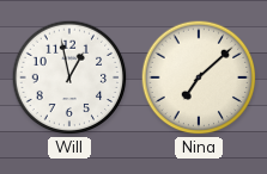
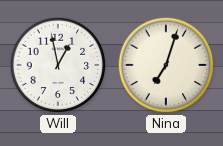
Nina: 7:08 -> 7:03 (166, 65)
